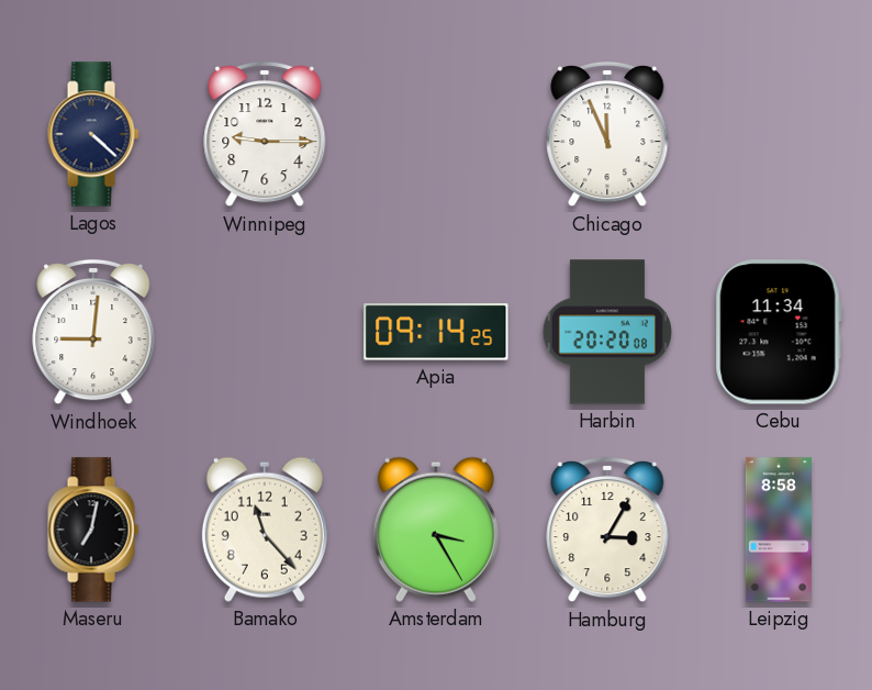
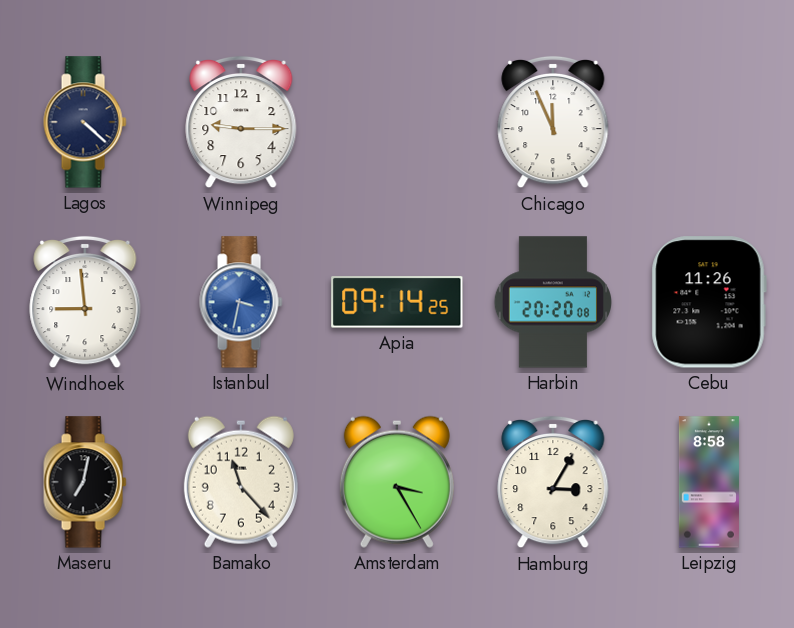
Windhoek: 9:01 -> 8:59 (85, 302)
Istanbul: none -> 3:32 (241, 302)
Cebu: 11:34 -> 11:26 (709, 302)
